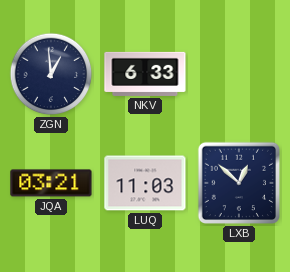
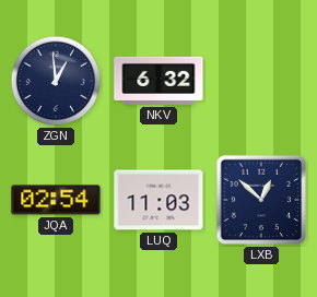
NKV: 6:33 -> 6:32 (158, 81)
JQA: 03:21 -> 02:54 (56, 200)
